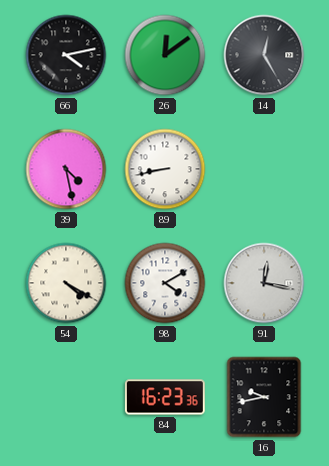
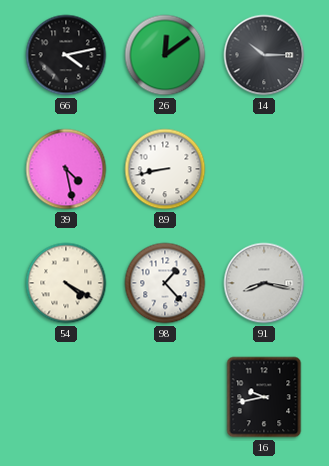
14: 12:25 -> 10:15 (264, 55)
98: 4:10 -> 1:23 (165, 283)
91: 12:17 -> 8:17 (264, 283)
84: 16:23 -> none (165, 397)
